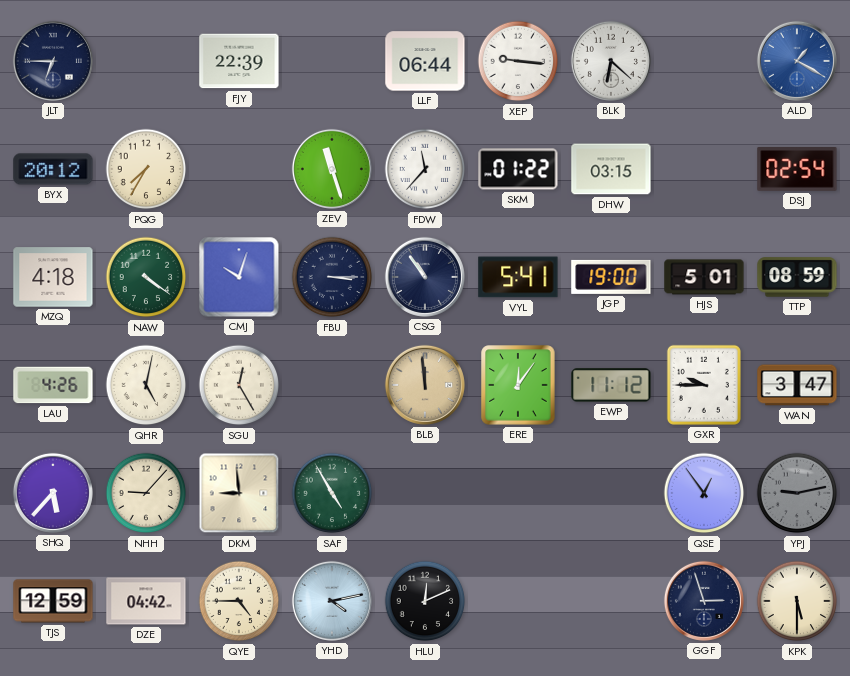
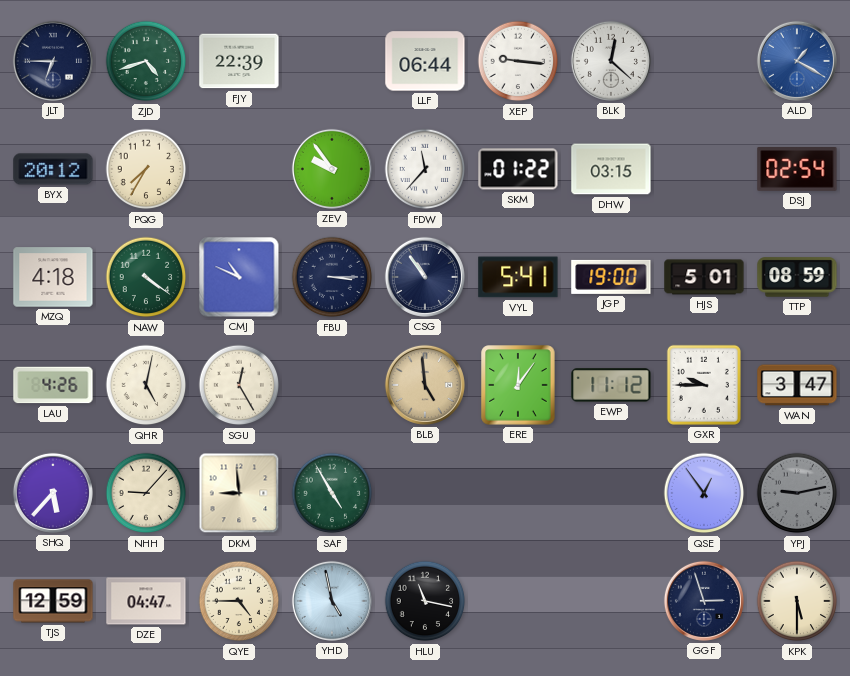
ZJD: none -> 4:42 (146, 61)
BLK: 6:22 -> 12:22 (611, 61)
ZEV: 11:27 -> 9:54 (332, 169)
CMJ: 10:03 -> 10:49 (239, 277)
BLB: 11:59 -> 4:59 (425, 385)
DZE: 04:42 -> 04:47 (146, 601)
YHD: 4:13 -> 4:58 (332, 601)
HLU: 12:11 -> 11:17 (425, 601)
